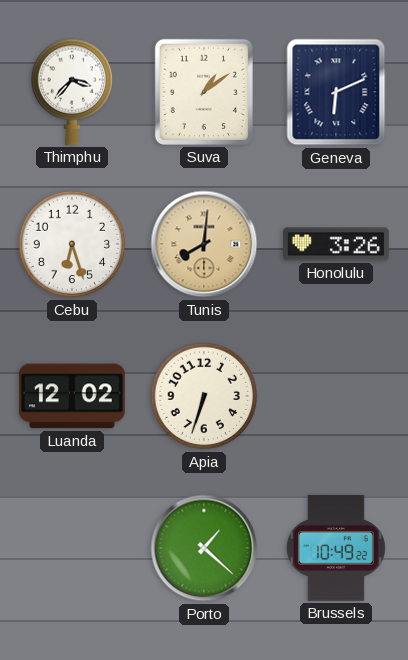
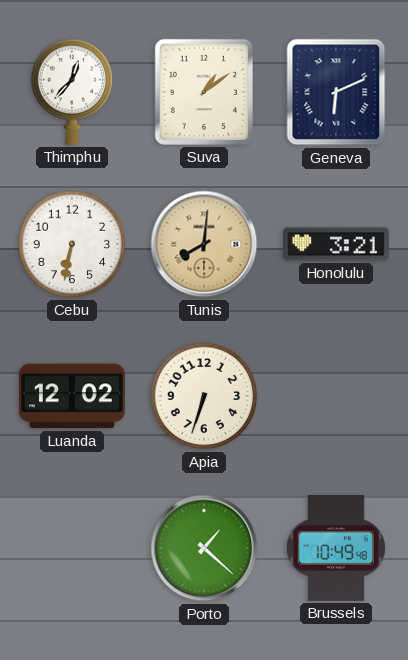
Thimphu: 3:37 -> 12:37 (72, 92)
Cebu: 6:27 -> 6:32 (72, 244)
Honolulu: 3:26 -> 3:21 (337, 244)
Brussels: 10:49:22 -> 10:49:48 (336, 548)
